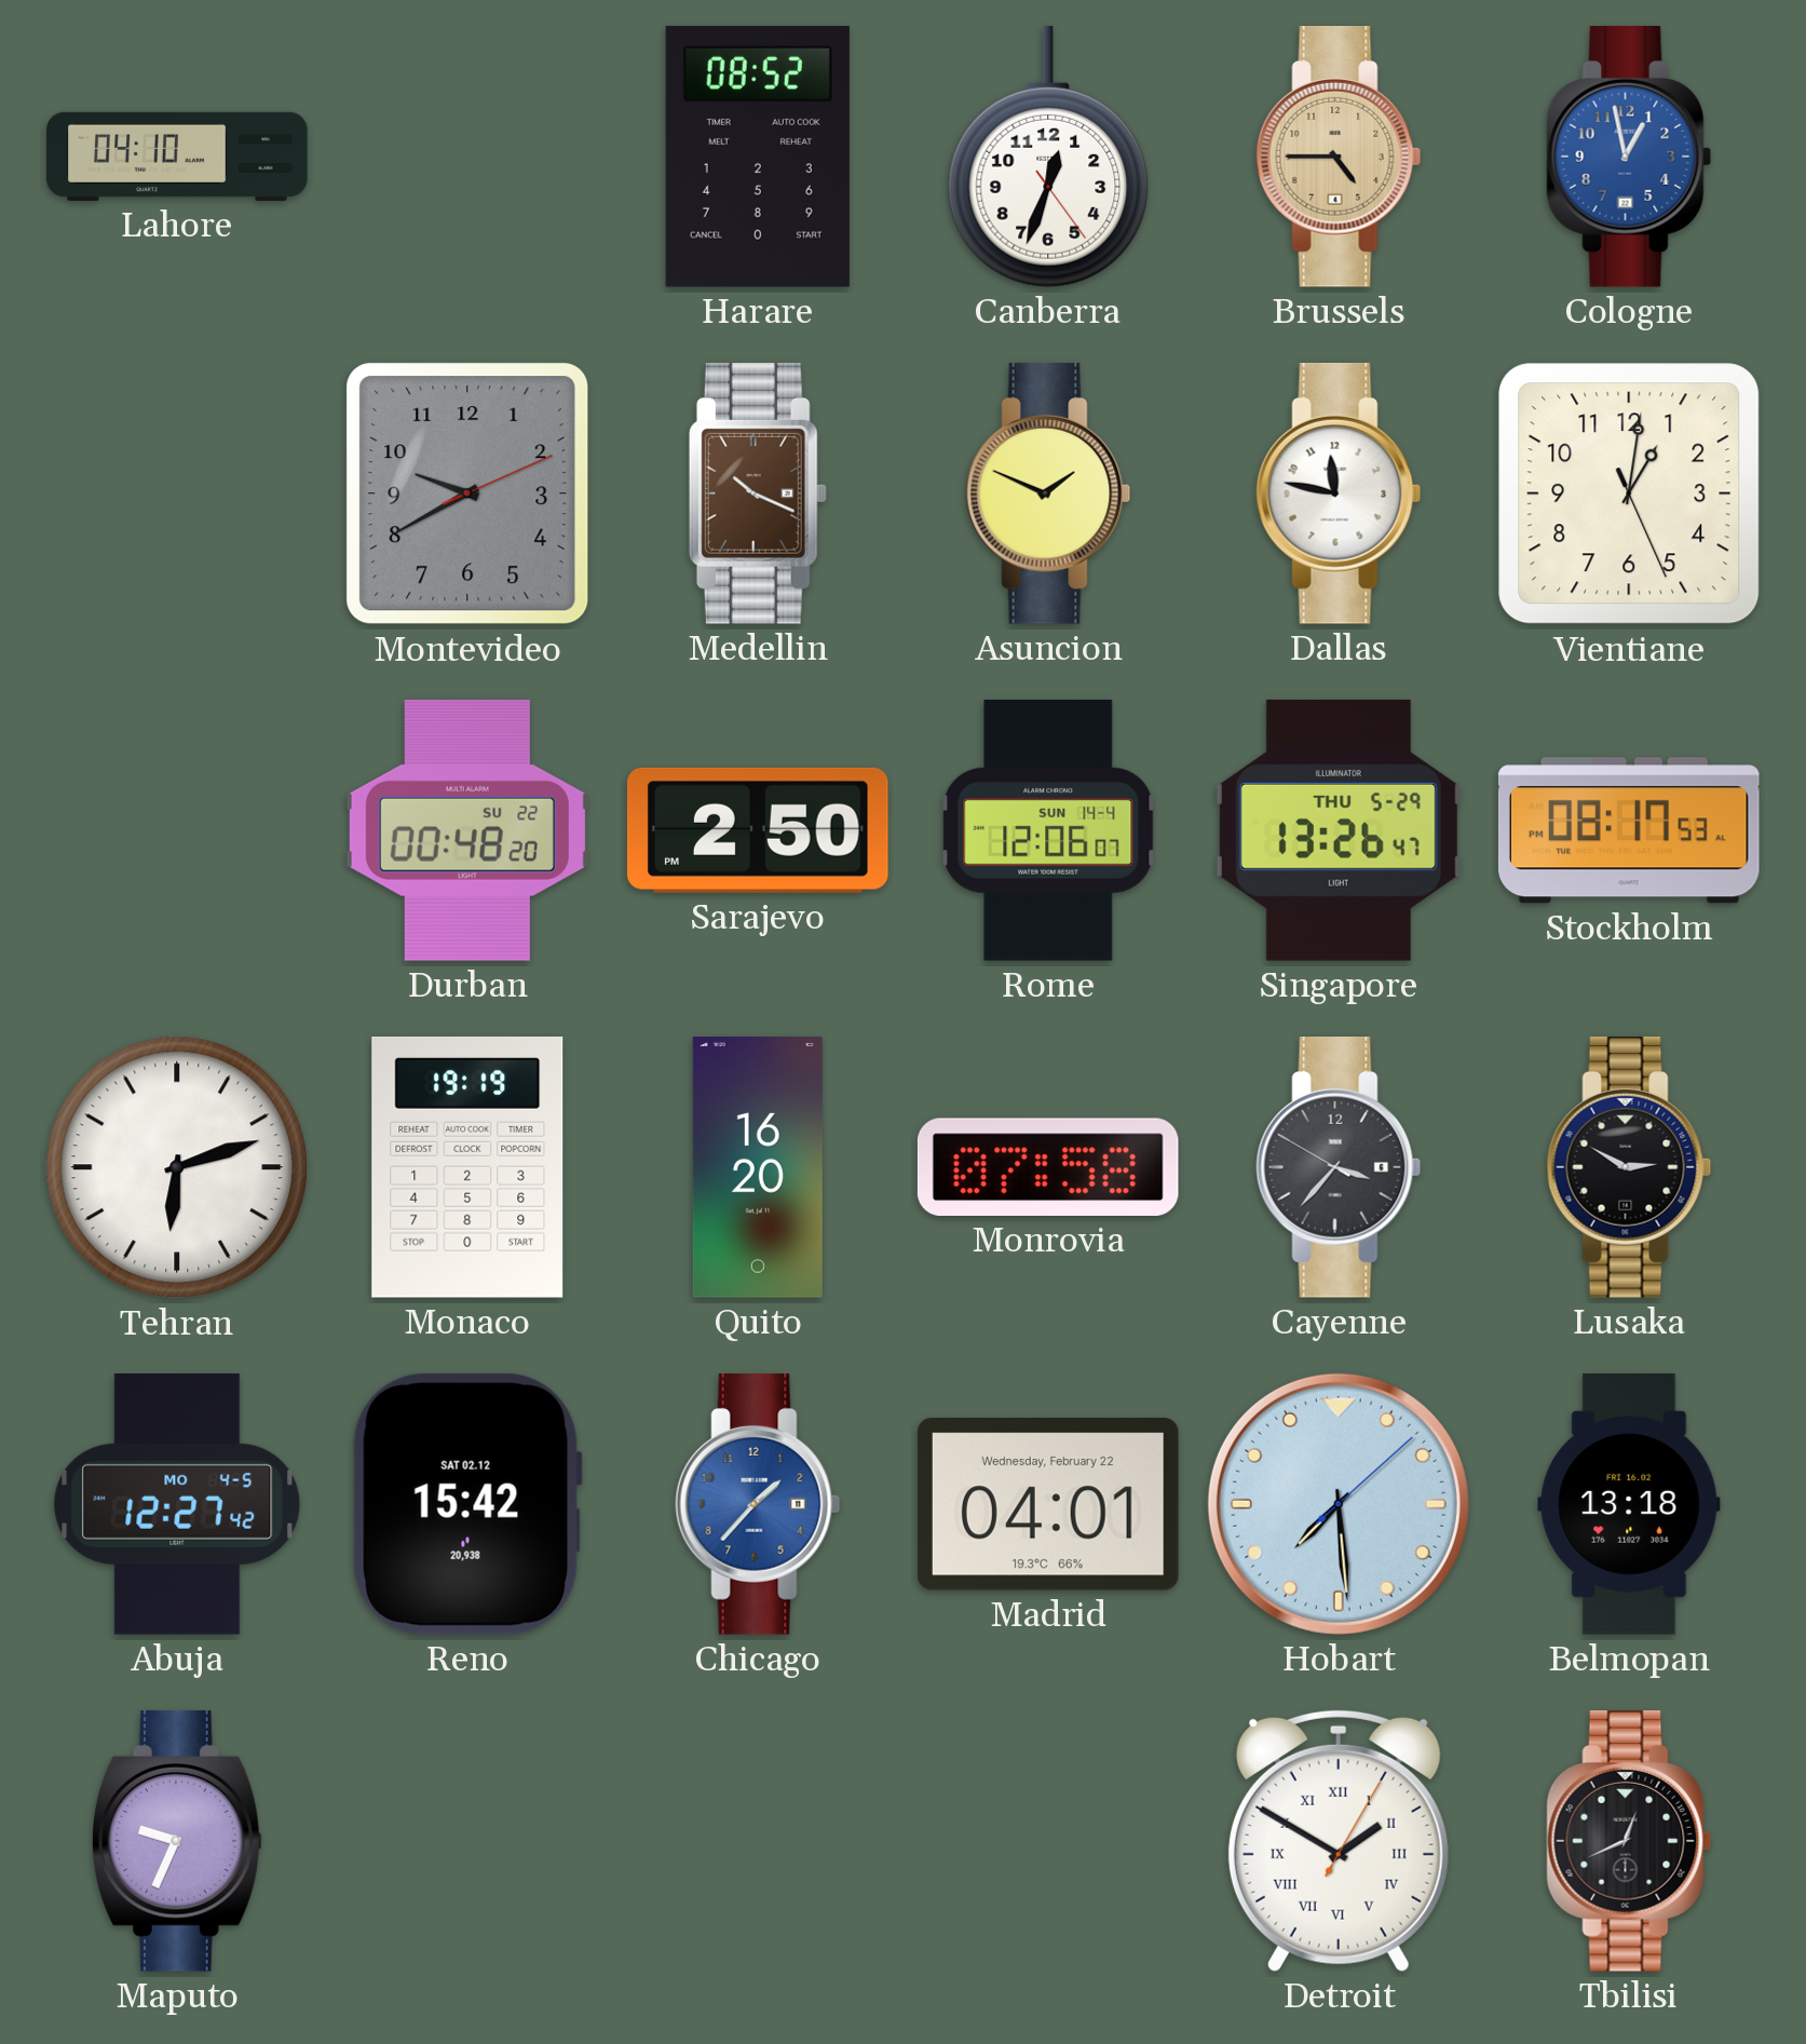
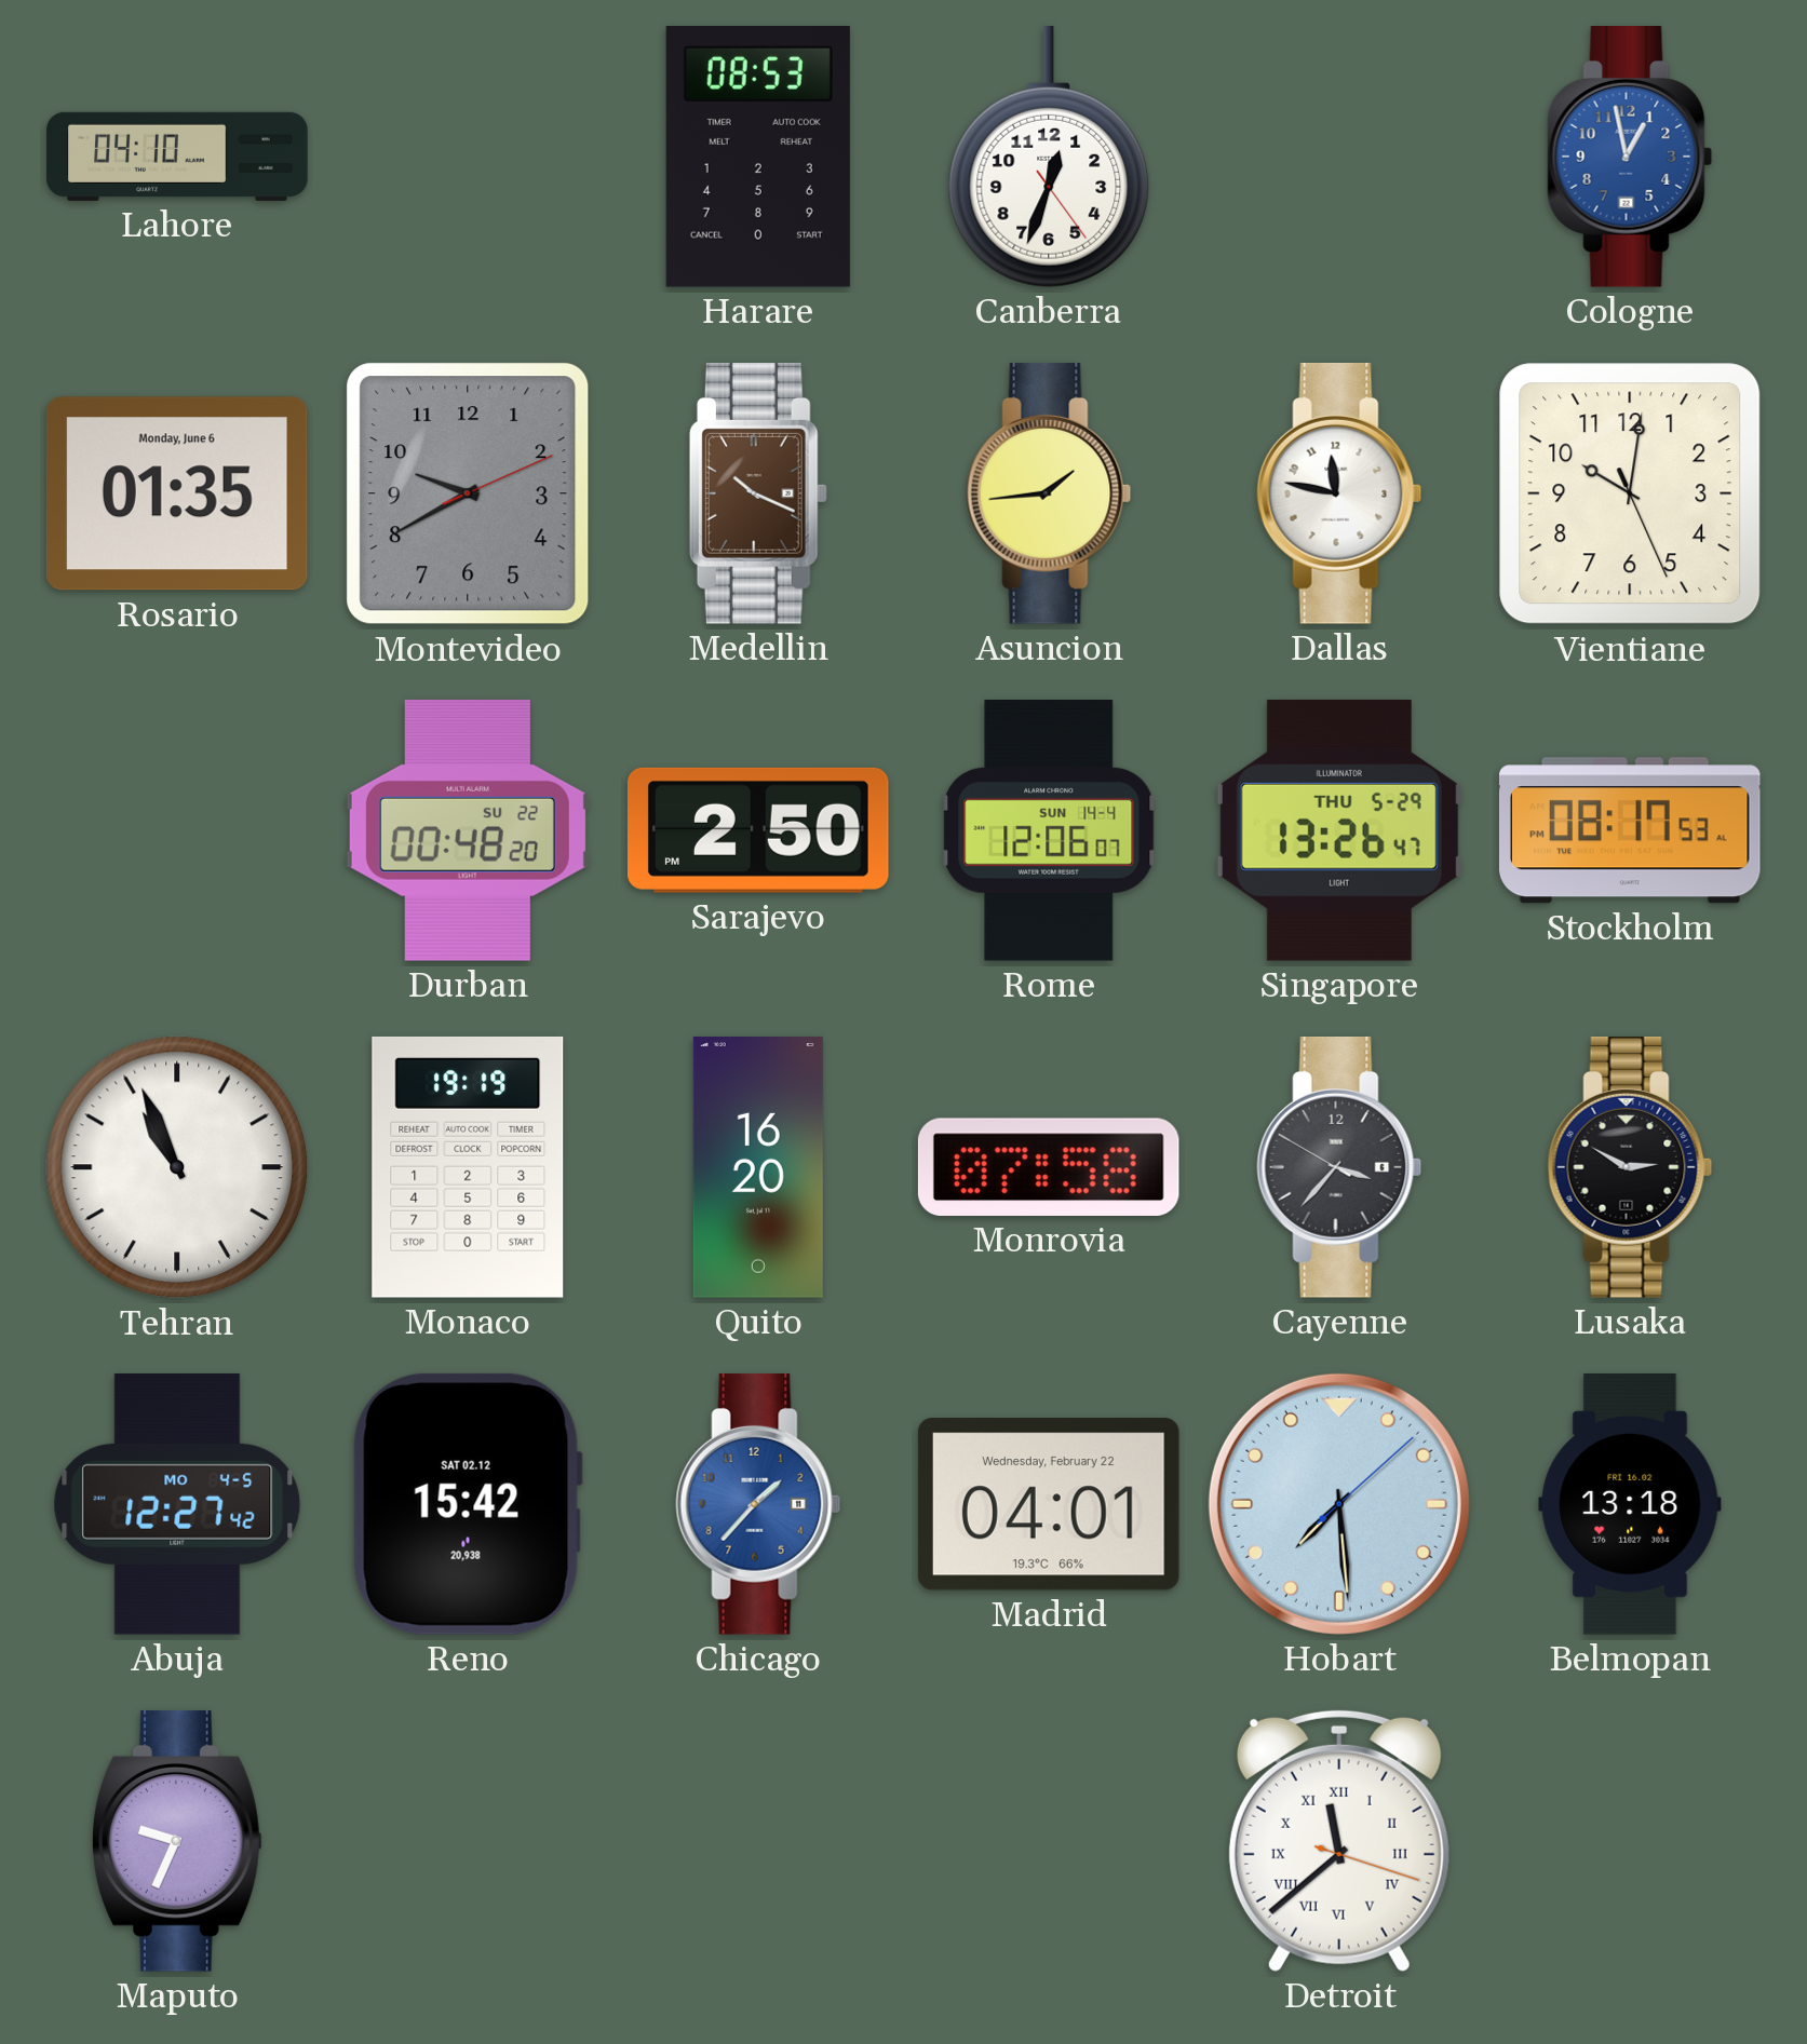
Harare: 08:52 -> 08:53 (758, 157)
Brussels: 4:45 -> none (1339, 158)
Rosario: none -> 01:35 (177, 493)
Asuncion: 1:49 -> 1:44 (1049, 495)
Vientiane: 1:01 -> 10:01 (1630, 493)
Tehran: 6:12 -> 10:56 (177, 1167)
Detroit: 1:50 -> 11:38 (1339, 1841)
Tbilisi: 12:41 -> none (1629, 1842)
